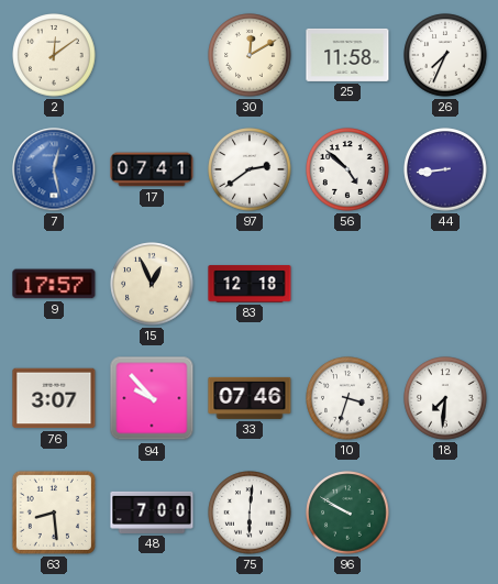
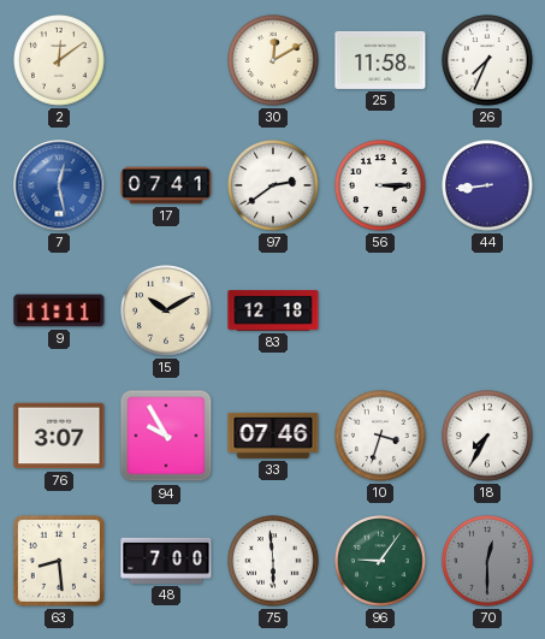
56: 4:52 -> 3:15 (380, 185)
9: 17:57 -> 11:11 (59, 310)
15: 12:56 -> 10:10 (166, 310)
94: 9:53 -> 9:55 (166, 436)
18: 7:31 -> 7:35 (487, 436)
75: 6:01 -> 5:59 (273, 561)
96: 9:50 -> 9:06 (380, 561)
70: none -> 12:30 (487, 561)
